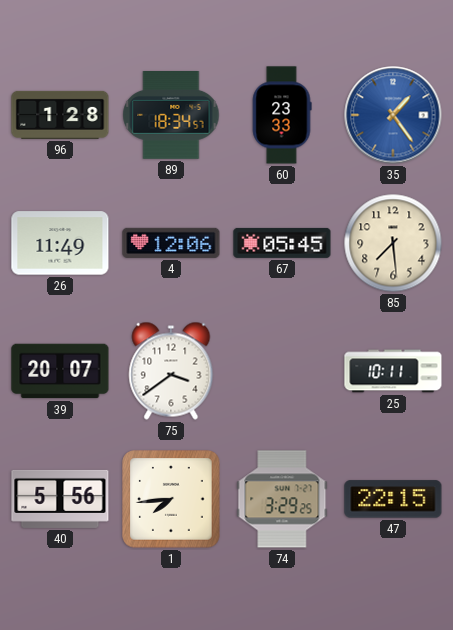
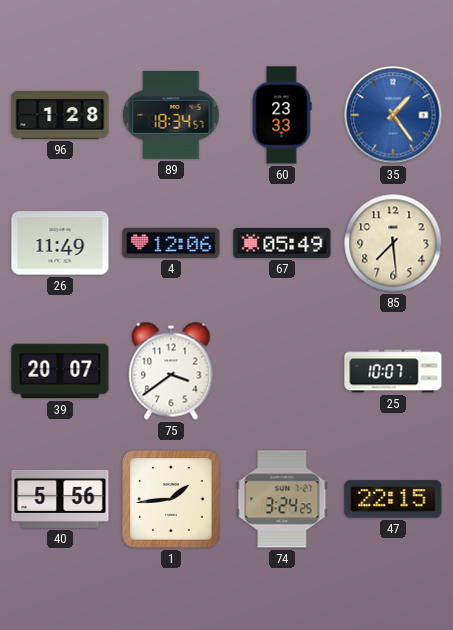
67: 05:45 -> 05:49 (282, 243)
25: 10:11 -> 10:07 (393, 371)
1: 7:44 -> 1:44 (171, 499)
74: 3:29 -> 3:24 (282, 499)
